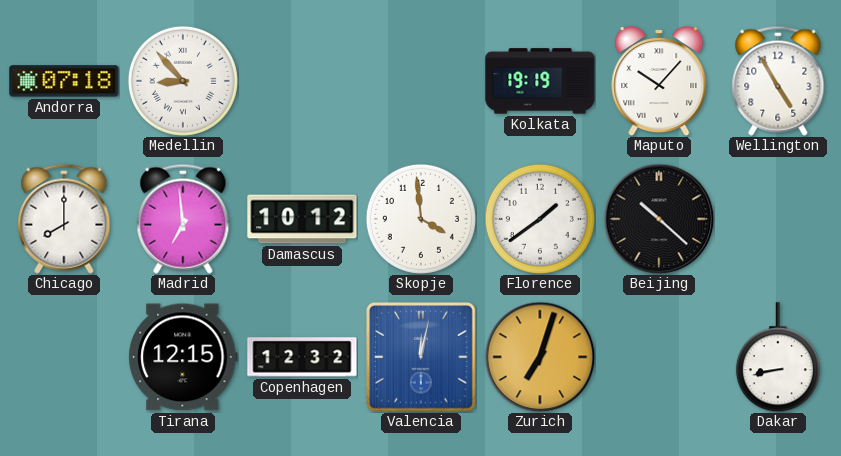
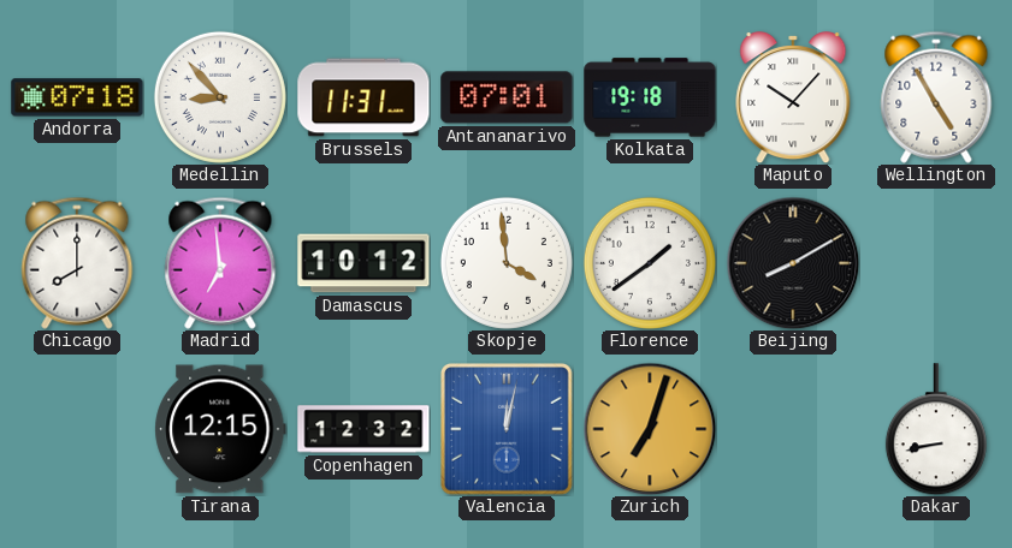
Brussels: none -> 11:31 (363, 97)
Antananarivo: none -> 07:01 (507, 97)
Kolkata: 19:19 -> 19:18 (650, 97)
Beijing: 10:22 -> 8:10 (793, 263)
